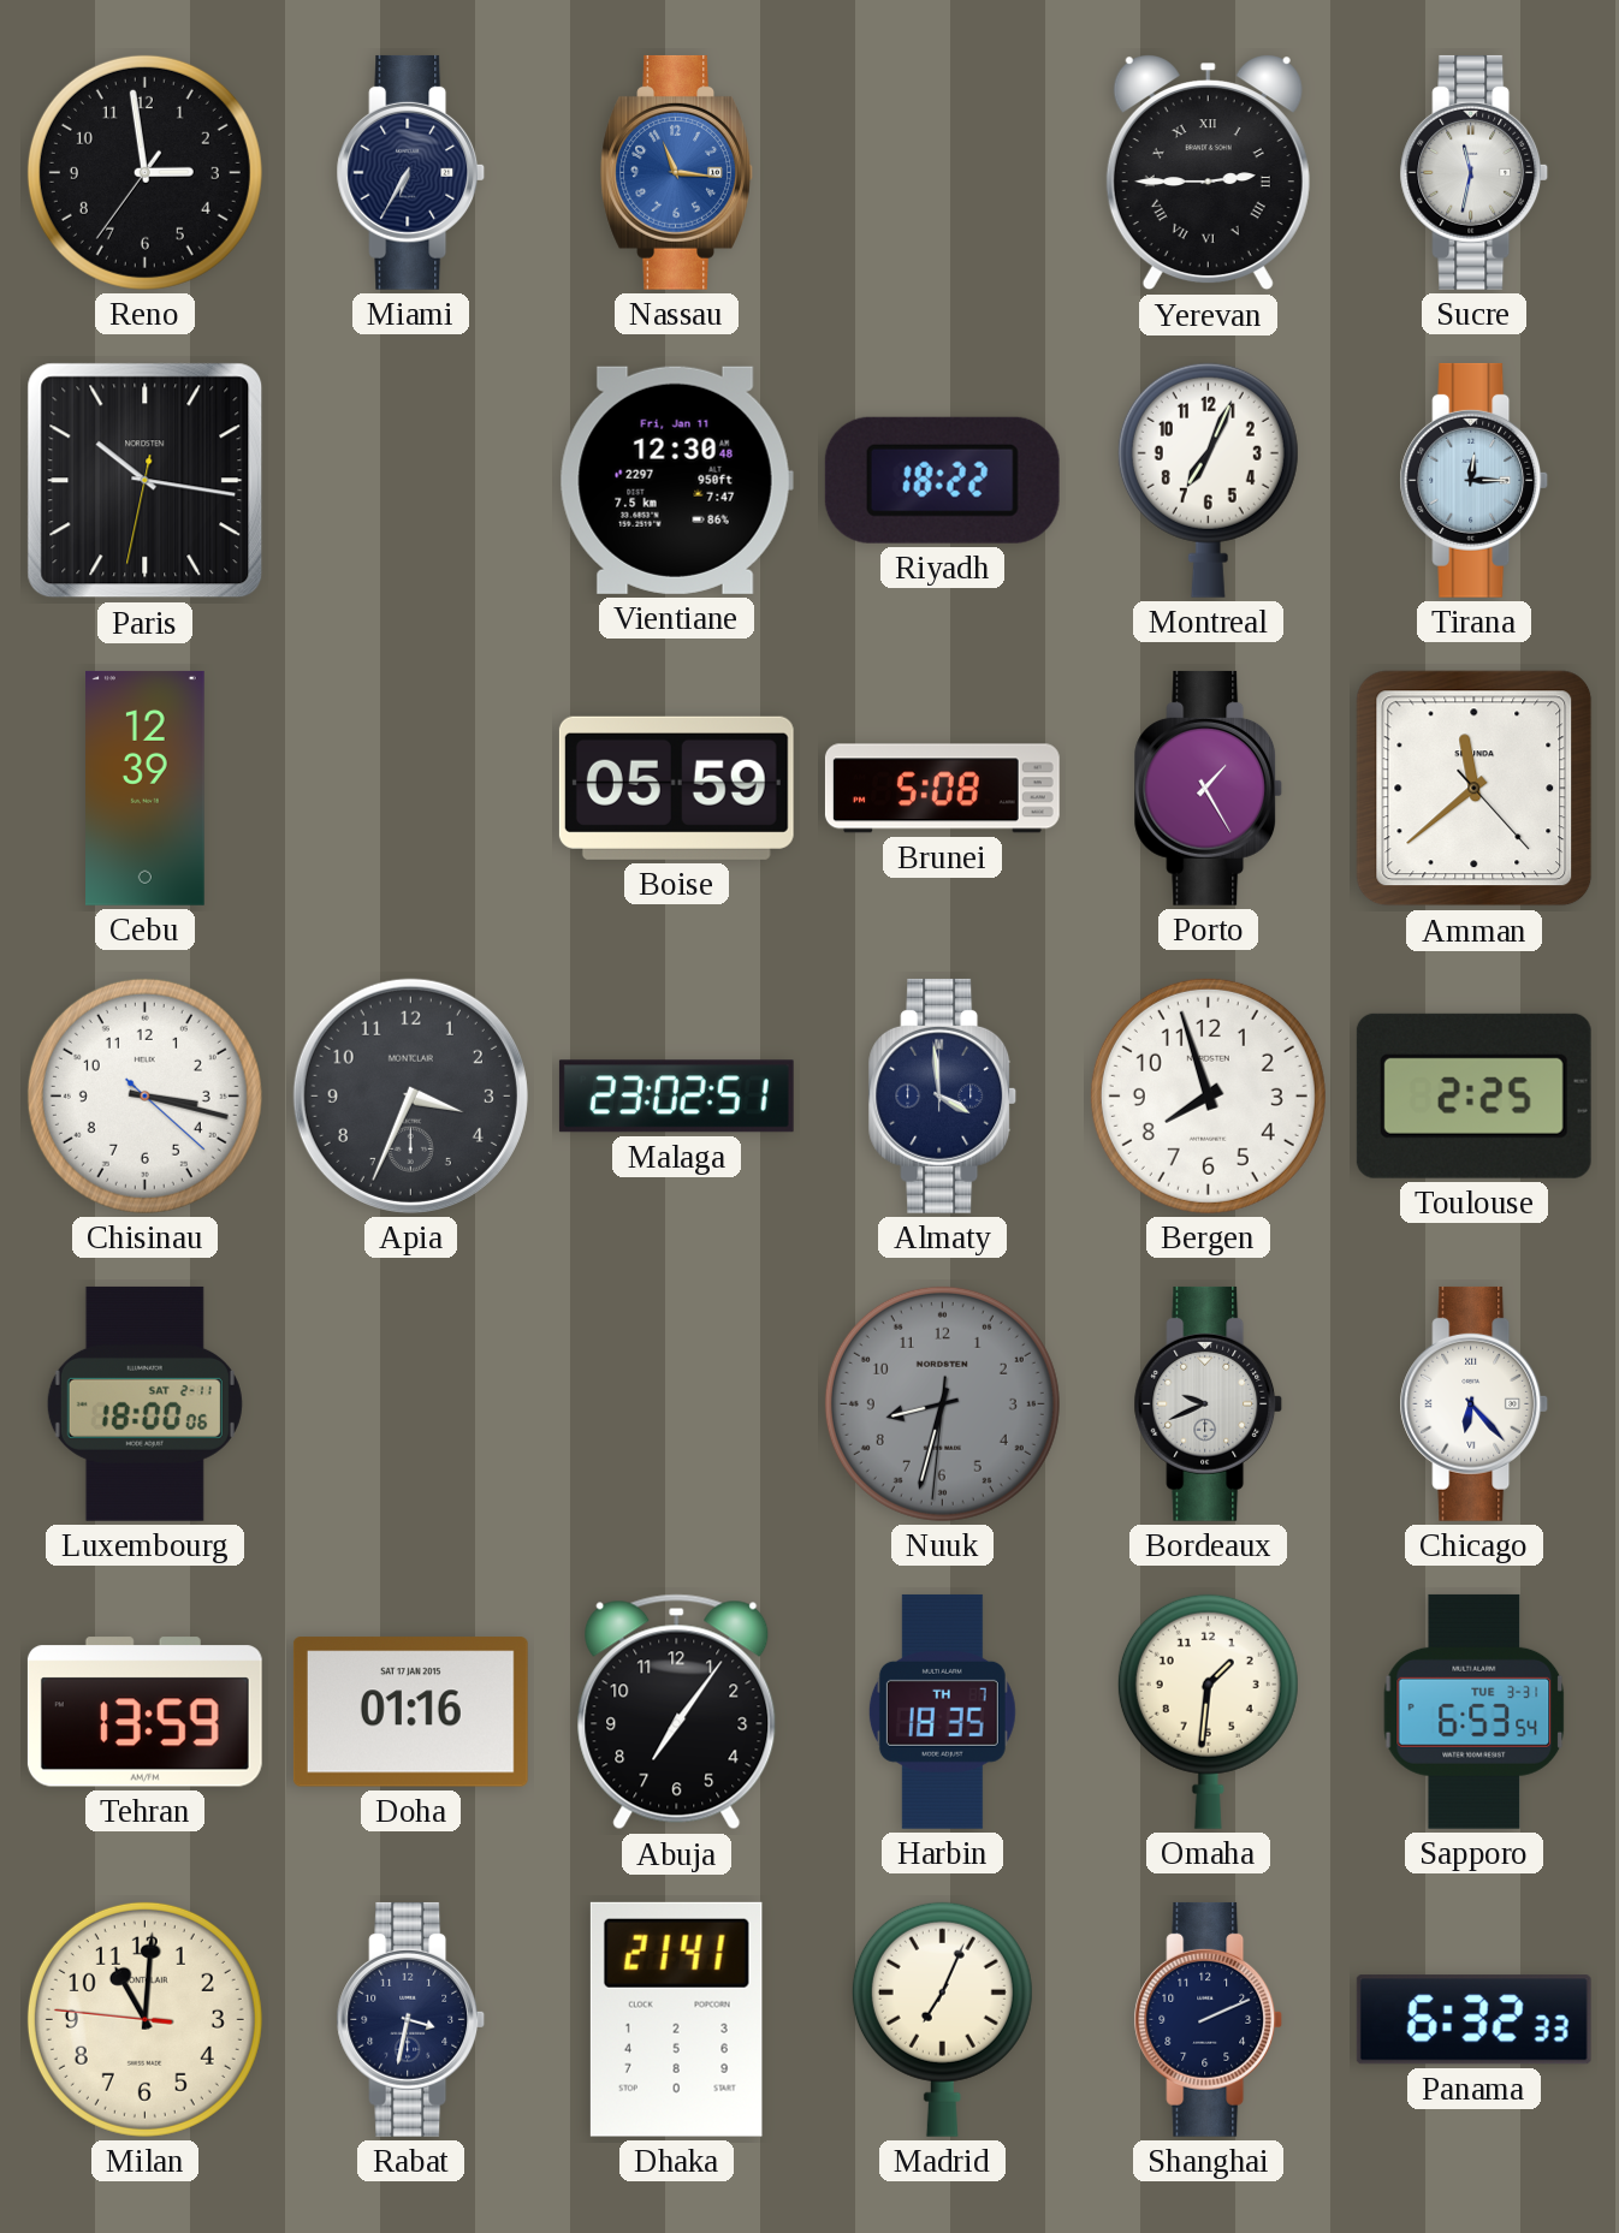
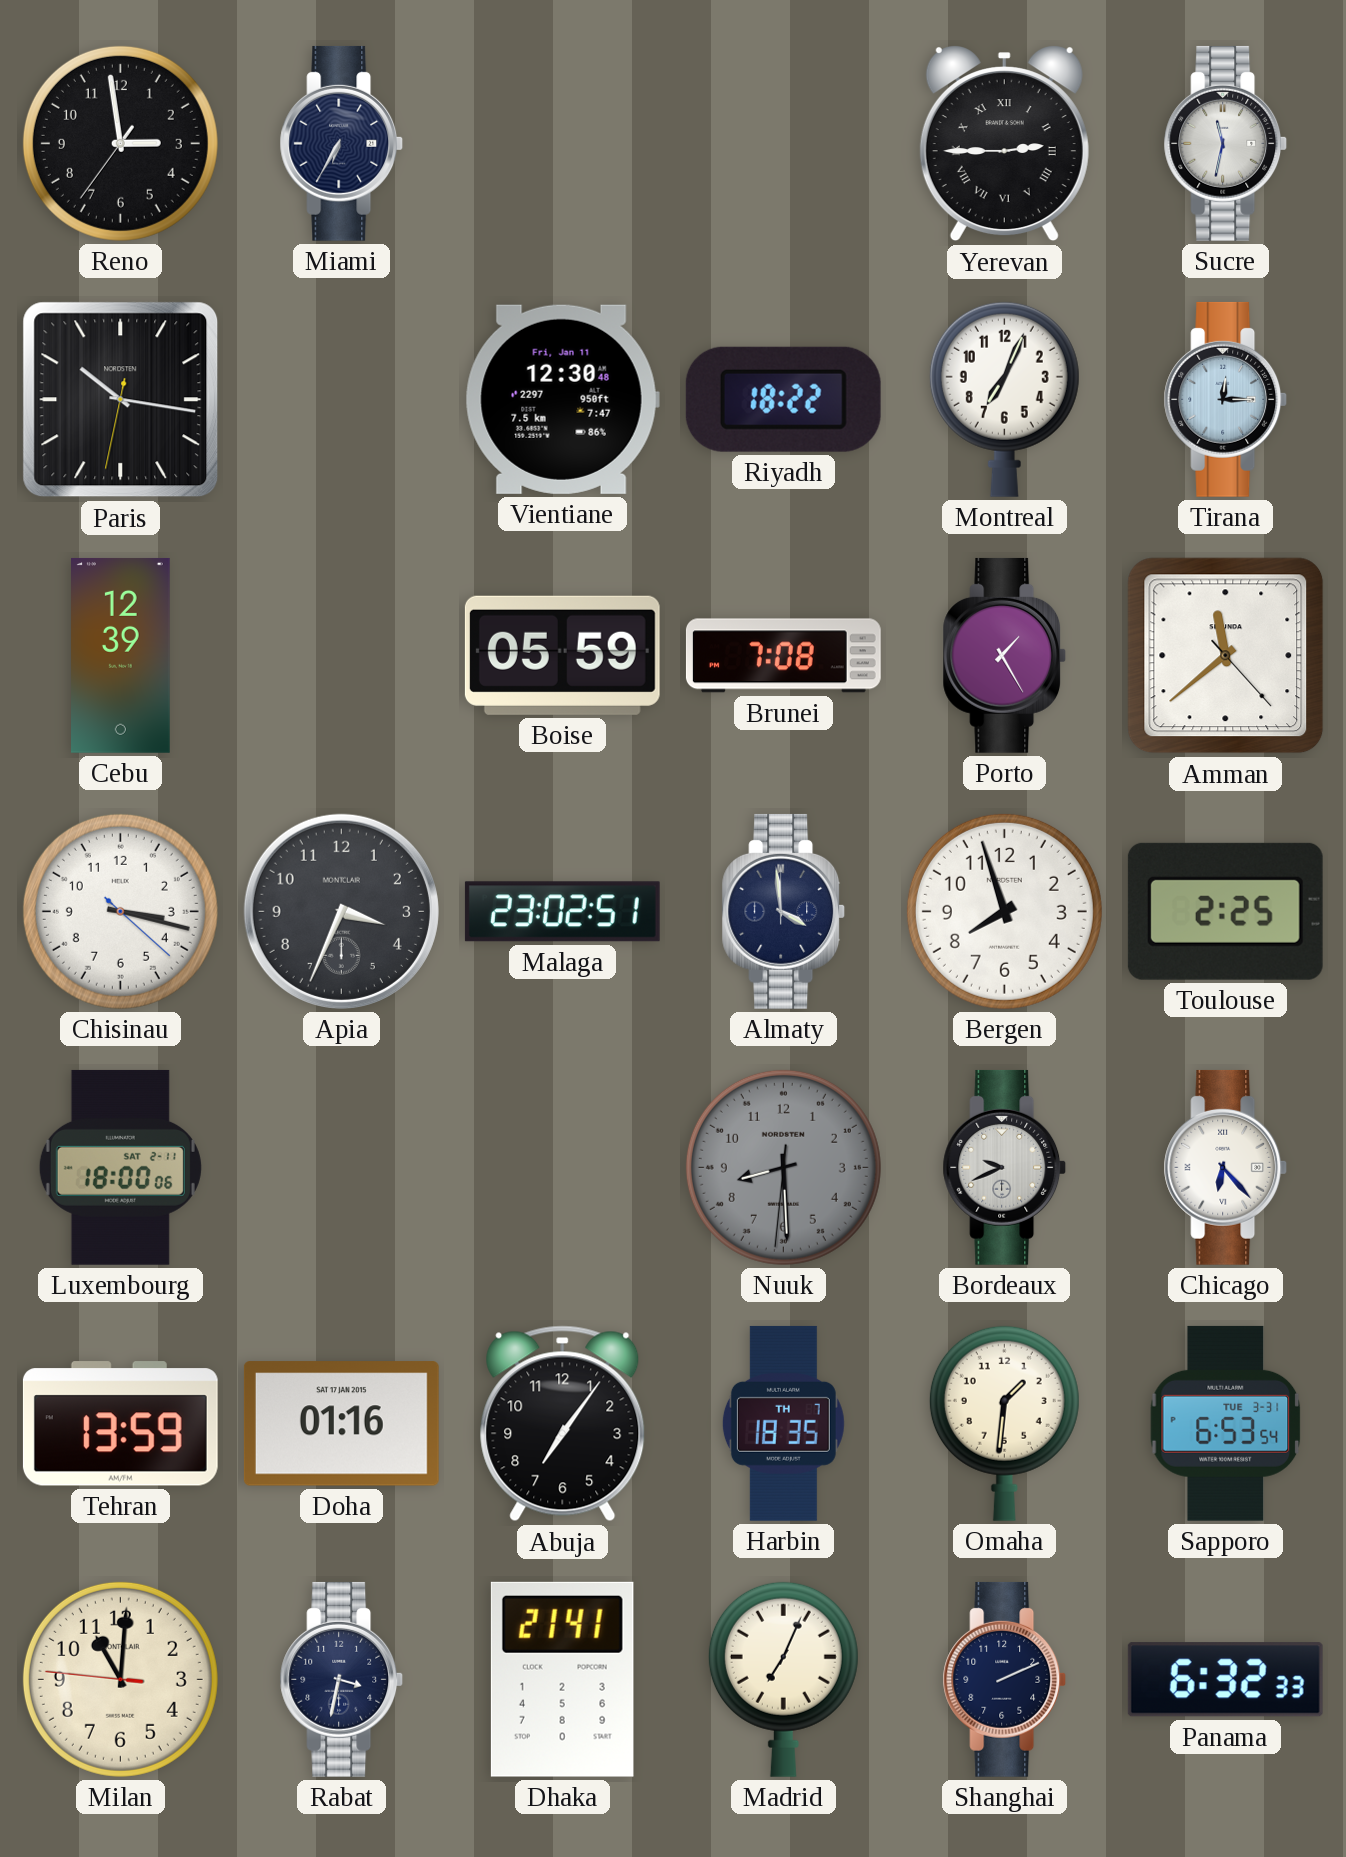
Nassau: 11:16 -> none (677, 172)
Brunei: 5:08 -> 7:08 (783, 656)
Nuuk: 8:32 -> 8:29 (783, 1167)
